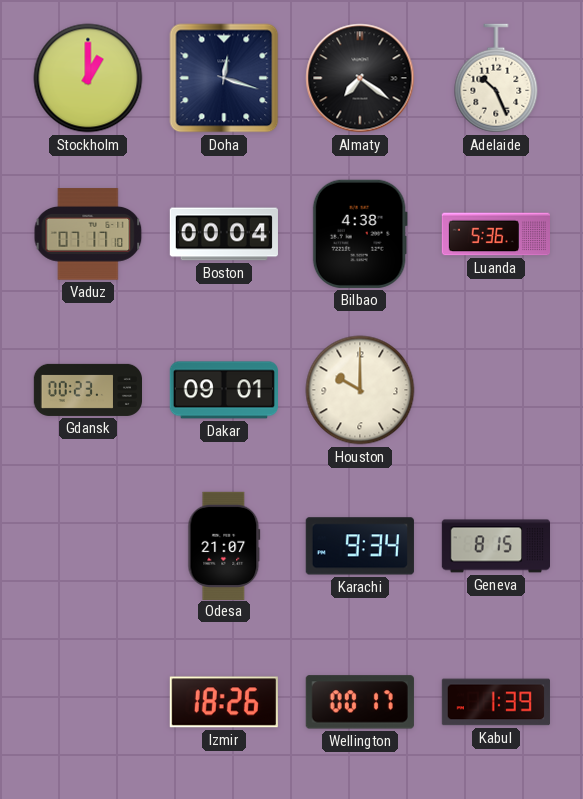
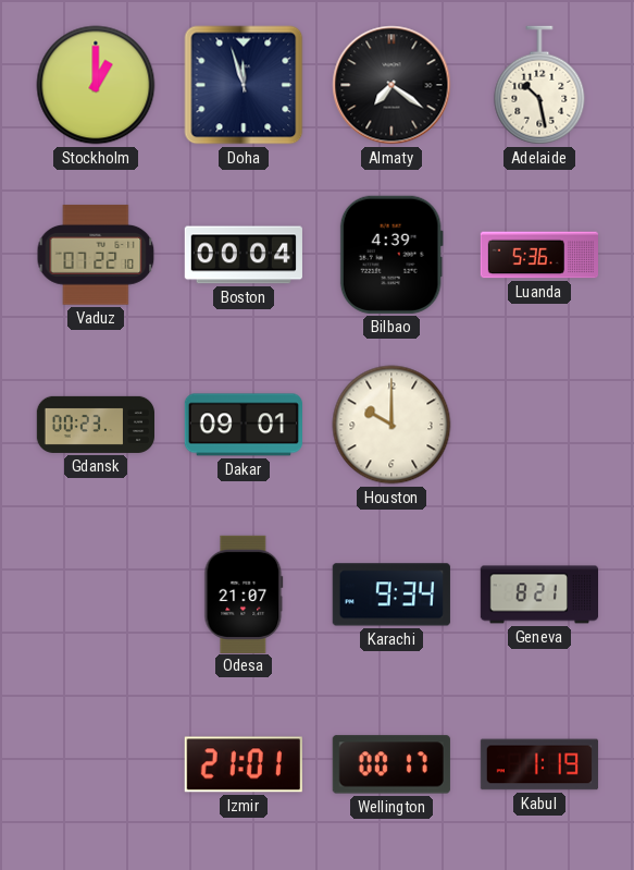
Doha: 12:18 -> 11:57 (244, 85)
Adelaide: 10:26 -> 10:28 (539, 85)
Vaduz: 07:17 -> 07:22 (96, 255)
Bilbao: 4:38 -> 4:39 (391, 255)
Geneva: 8:15 -> 8:21 (538, 595)
Izmir: 18:26 -> 21:01 (244, 764)
Kabul: 1:39 -> 1:19 (539, 764)
